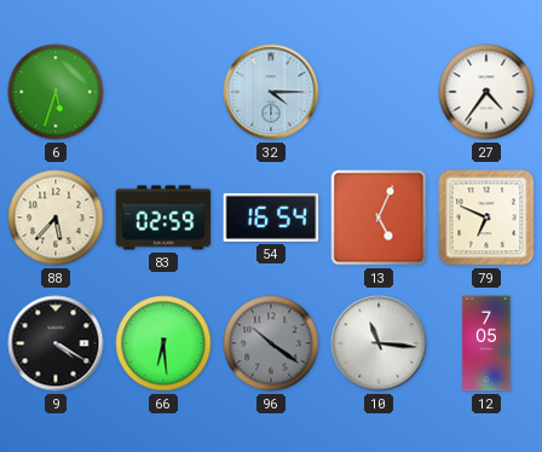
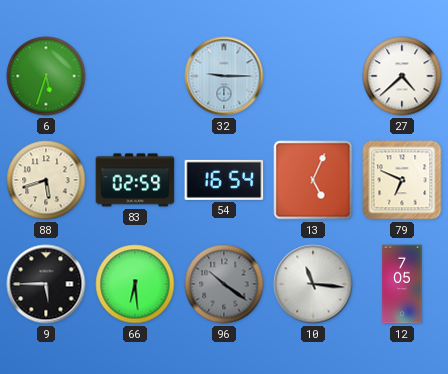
32: 4:15 -> 9:15 (224, 76)
27: 4:36 -> 4:38 (402, 76)
88: 5:37 -> 5:42 (46, 180)
9: 4:20 -> 5:45 (46, 284)
